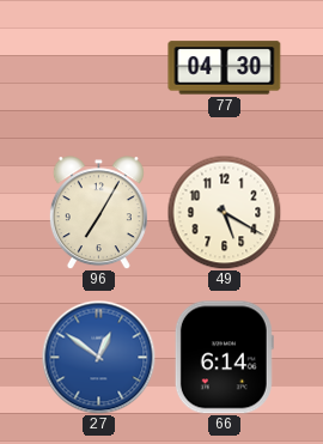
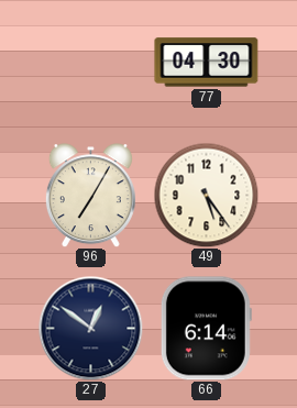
49: 5:20 -> 5:24 (206, 195)
27 dial: blue -> navy (90, 328)
